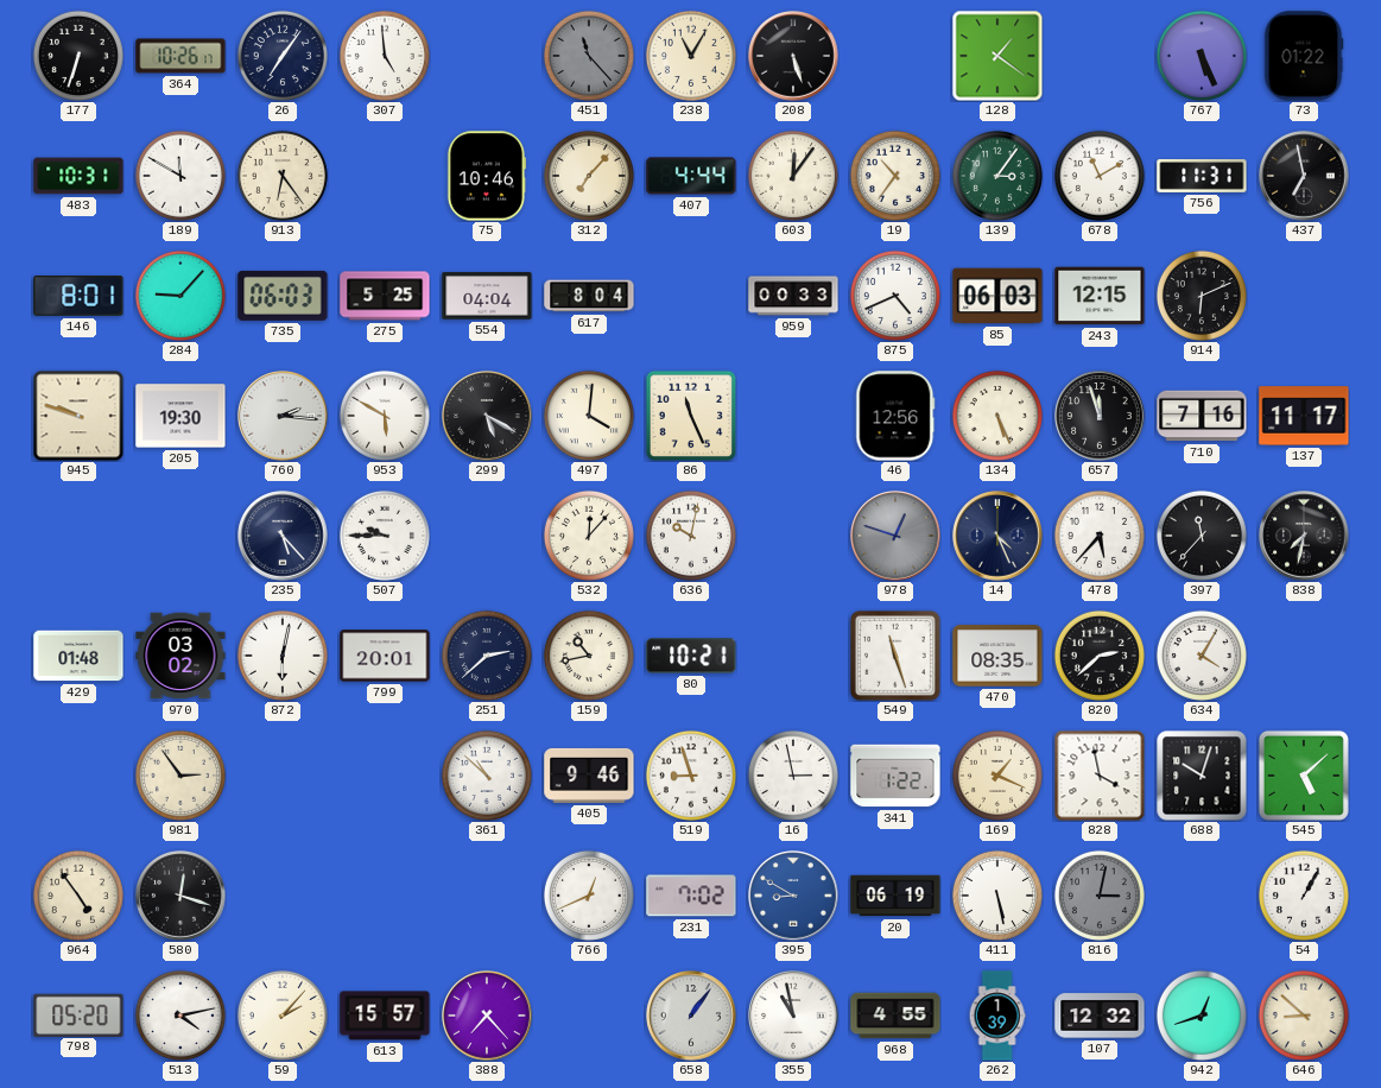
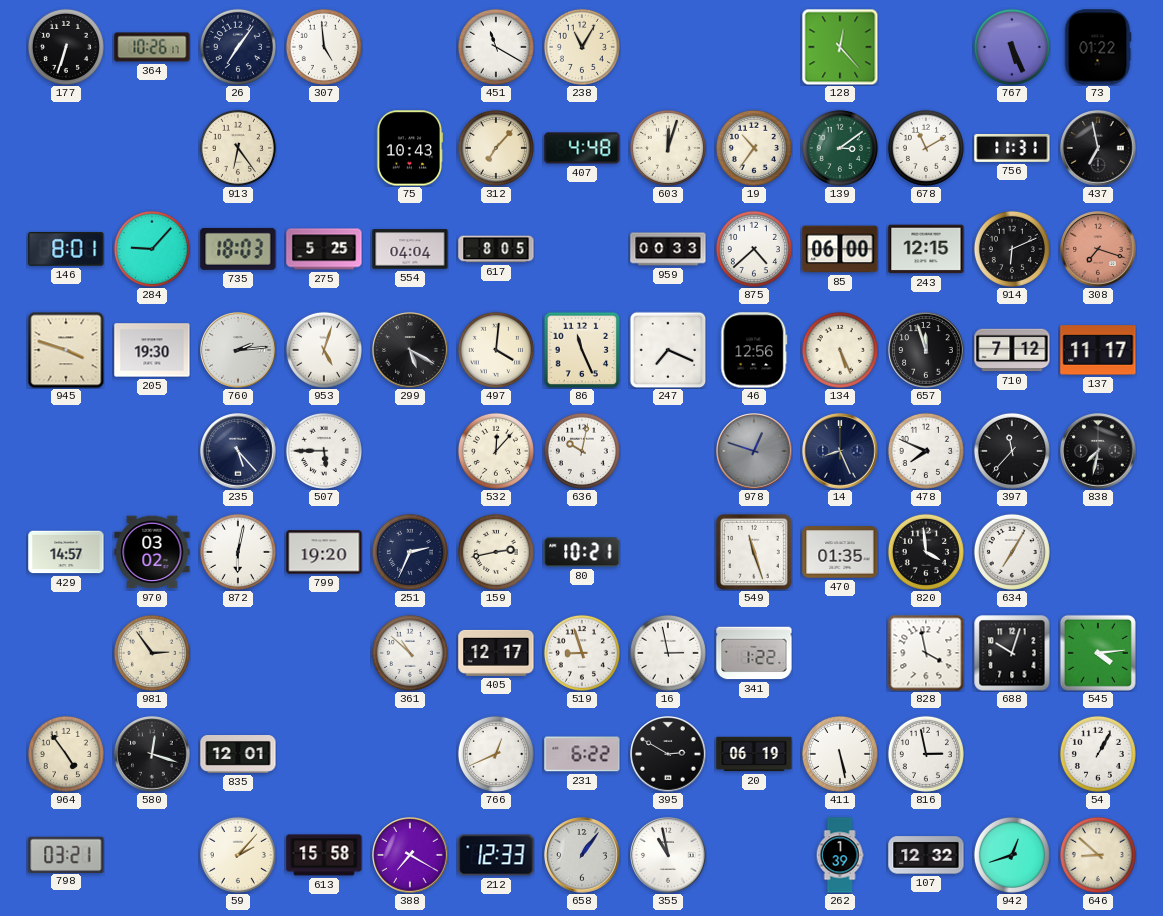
451: 11:23 -> 11:20 (496, 47)
451 dial: grey -> white (496, 47)
208: 5:27 -> none (793, 56)
128: 1:21 -> 12:23 (840, 47)
483: 10:31 -> none (78, 176)
189: 11:50 -> none (180, 176)
75: 10:46 -> 10:43 (410, 148)
407: 4:44 -> 4:48 (582, 148)
603: 12:06 -> 12:03 (668, 148)
139: 3:06 -> 3:09 (840, 148)
735: 06:03 -> 18:03 (238, 249)
617: 8:04 -> 8:05 (496, 249)
875: 4:41 -> 4:38 (754, 249)
85: 06:03 -> 06:00 (840, 249)
308: none -> 7:18 (1098, 249)
945: 9:48 -> 3:48 (66, 350)
760: 2:16 -> 2:14 (238, 350)
953: 5:50 -> 5:03 (324, 350)
247: none -> 7:19 (668, 350)
710: 7:16 -> 7:12 (1012, 350)
507: 9:45 -> 5:45 (324, 451)
14: 4:26 -> 8:26 (840, 451)
478: 5:37 -> 7:49 (926, 451)
429: 01:48 -> 14:57 (66, 552)
799: 20:01 -> 19:20 (324, 552)
251: 2:38 -> 2:34 (410, 552)
159: 10:43 -> 2:43 (496, 552)
470: 08:35 -> 01:35 (840, 552)
820: 2:38 -> 3:59 (926, 552)
634: 4:05 -> 7:05 (1012, 552)
405: 9:46 -> 12:17 (496, 653)
169: 1:19 -> none (997, 776)
545: 5:08 -> 4:14 (1098, 653)
835: none -> 12:01 (238, 755)
231: 7:02 -> 6:22 (582, 754)
395: 8:50 -> 2:50 (668, 754)
395 dial: blue -> black (668, 754)
816: 3:02 -> 2:58 (926, 754)
816 dial: grey -> white (926, 754)
798: 05:20 -> 03:21 (66, 854)
513: 4:13 -> none (180, 1016)
613: 15:57 -> 15:58 (324, 855)
388: 7:23 -> 7:20 (410, 855)
212: none -> 12:33 (496, 855)
968: 4:55 -> none (895, 1016)
